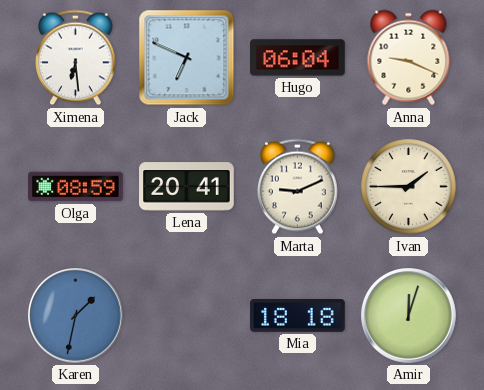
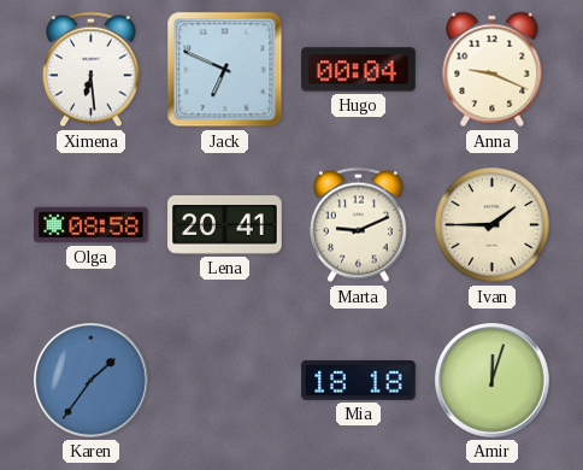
Hugo: 06:04 -> 00:04 (359, 70)
Olga: 08:59 -> 08:58 (92, 225)
Karen: 1:32 -> 1:36 (92, 381)
